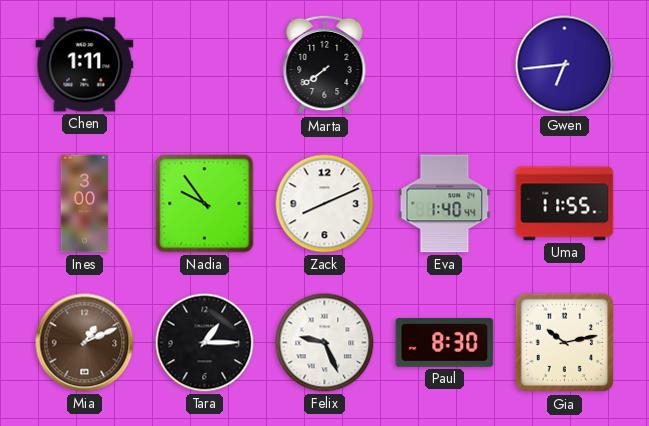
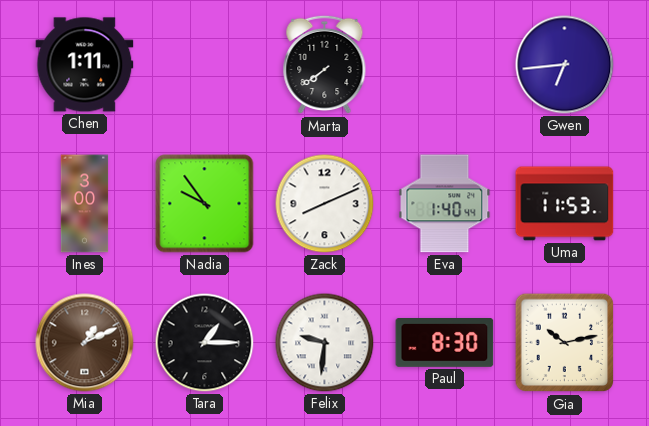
Uma: 11:55 -> 11:53 (565, 204)
Felix: 9:26 -> 9:31 (325, 343)
